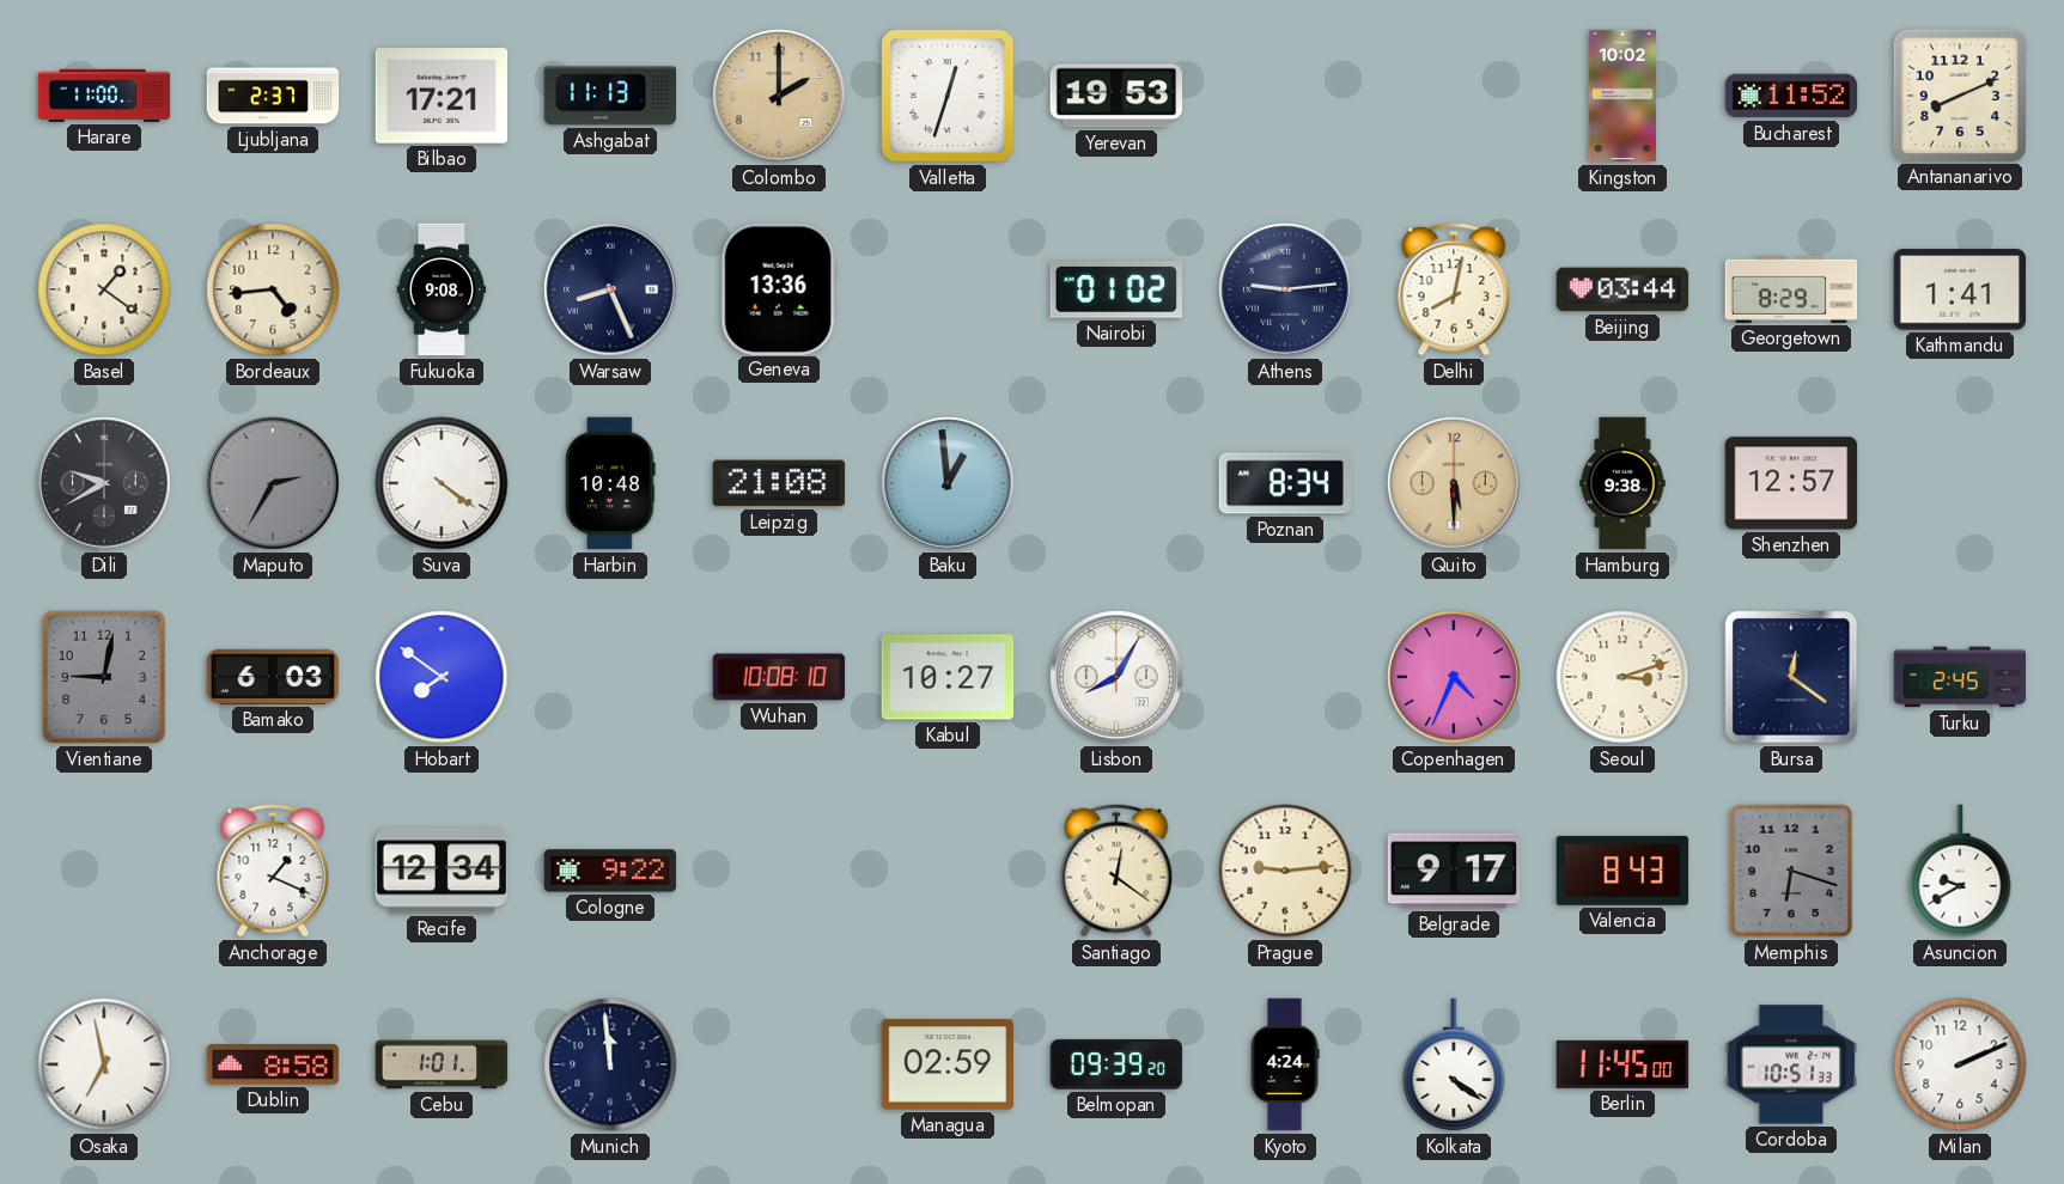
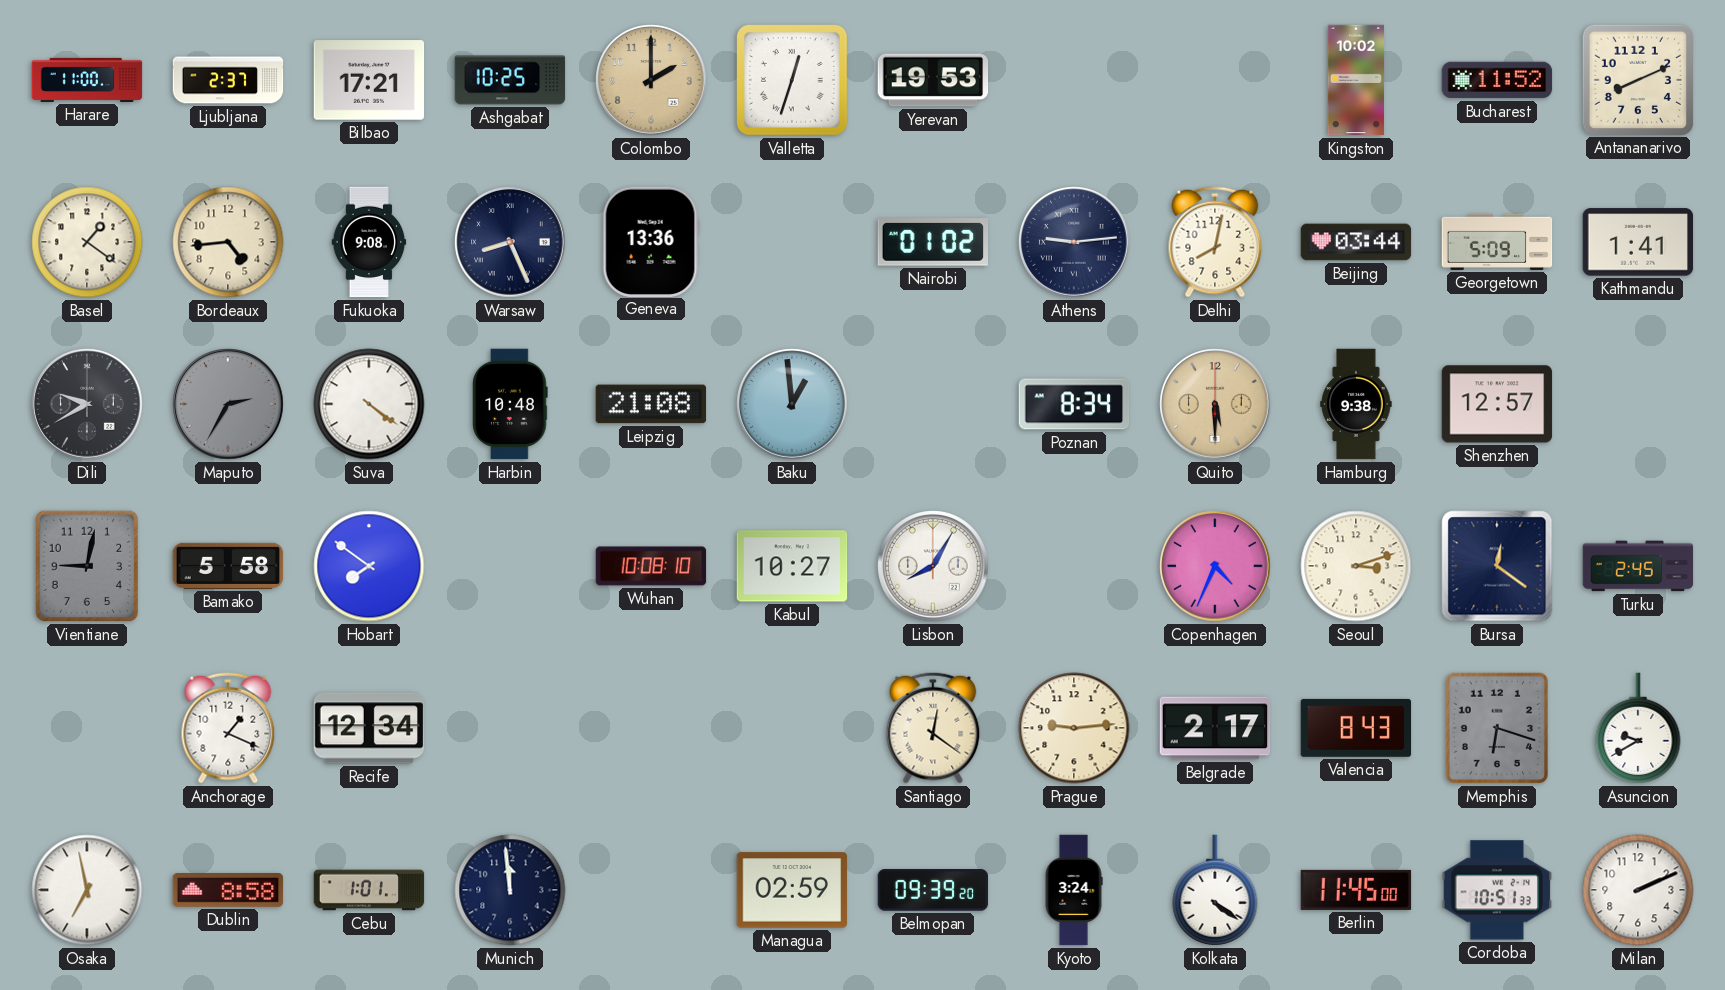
Ashgabat: 11:13 -> 10:25 (510, 80)
Georgetown: 8:29 -> 5:09 (1497, 242)
Bamako: 6:03 -> 5:58 (228, 566)
Cologne: 9:22 -> none (610, 871)
Belgrade: 9:17 -> 2:17 (1215, 728)
Kyoto: 4:24 -> 3:24 (1074, 890)
